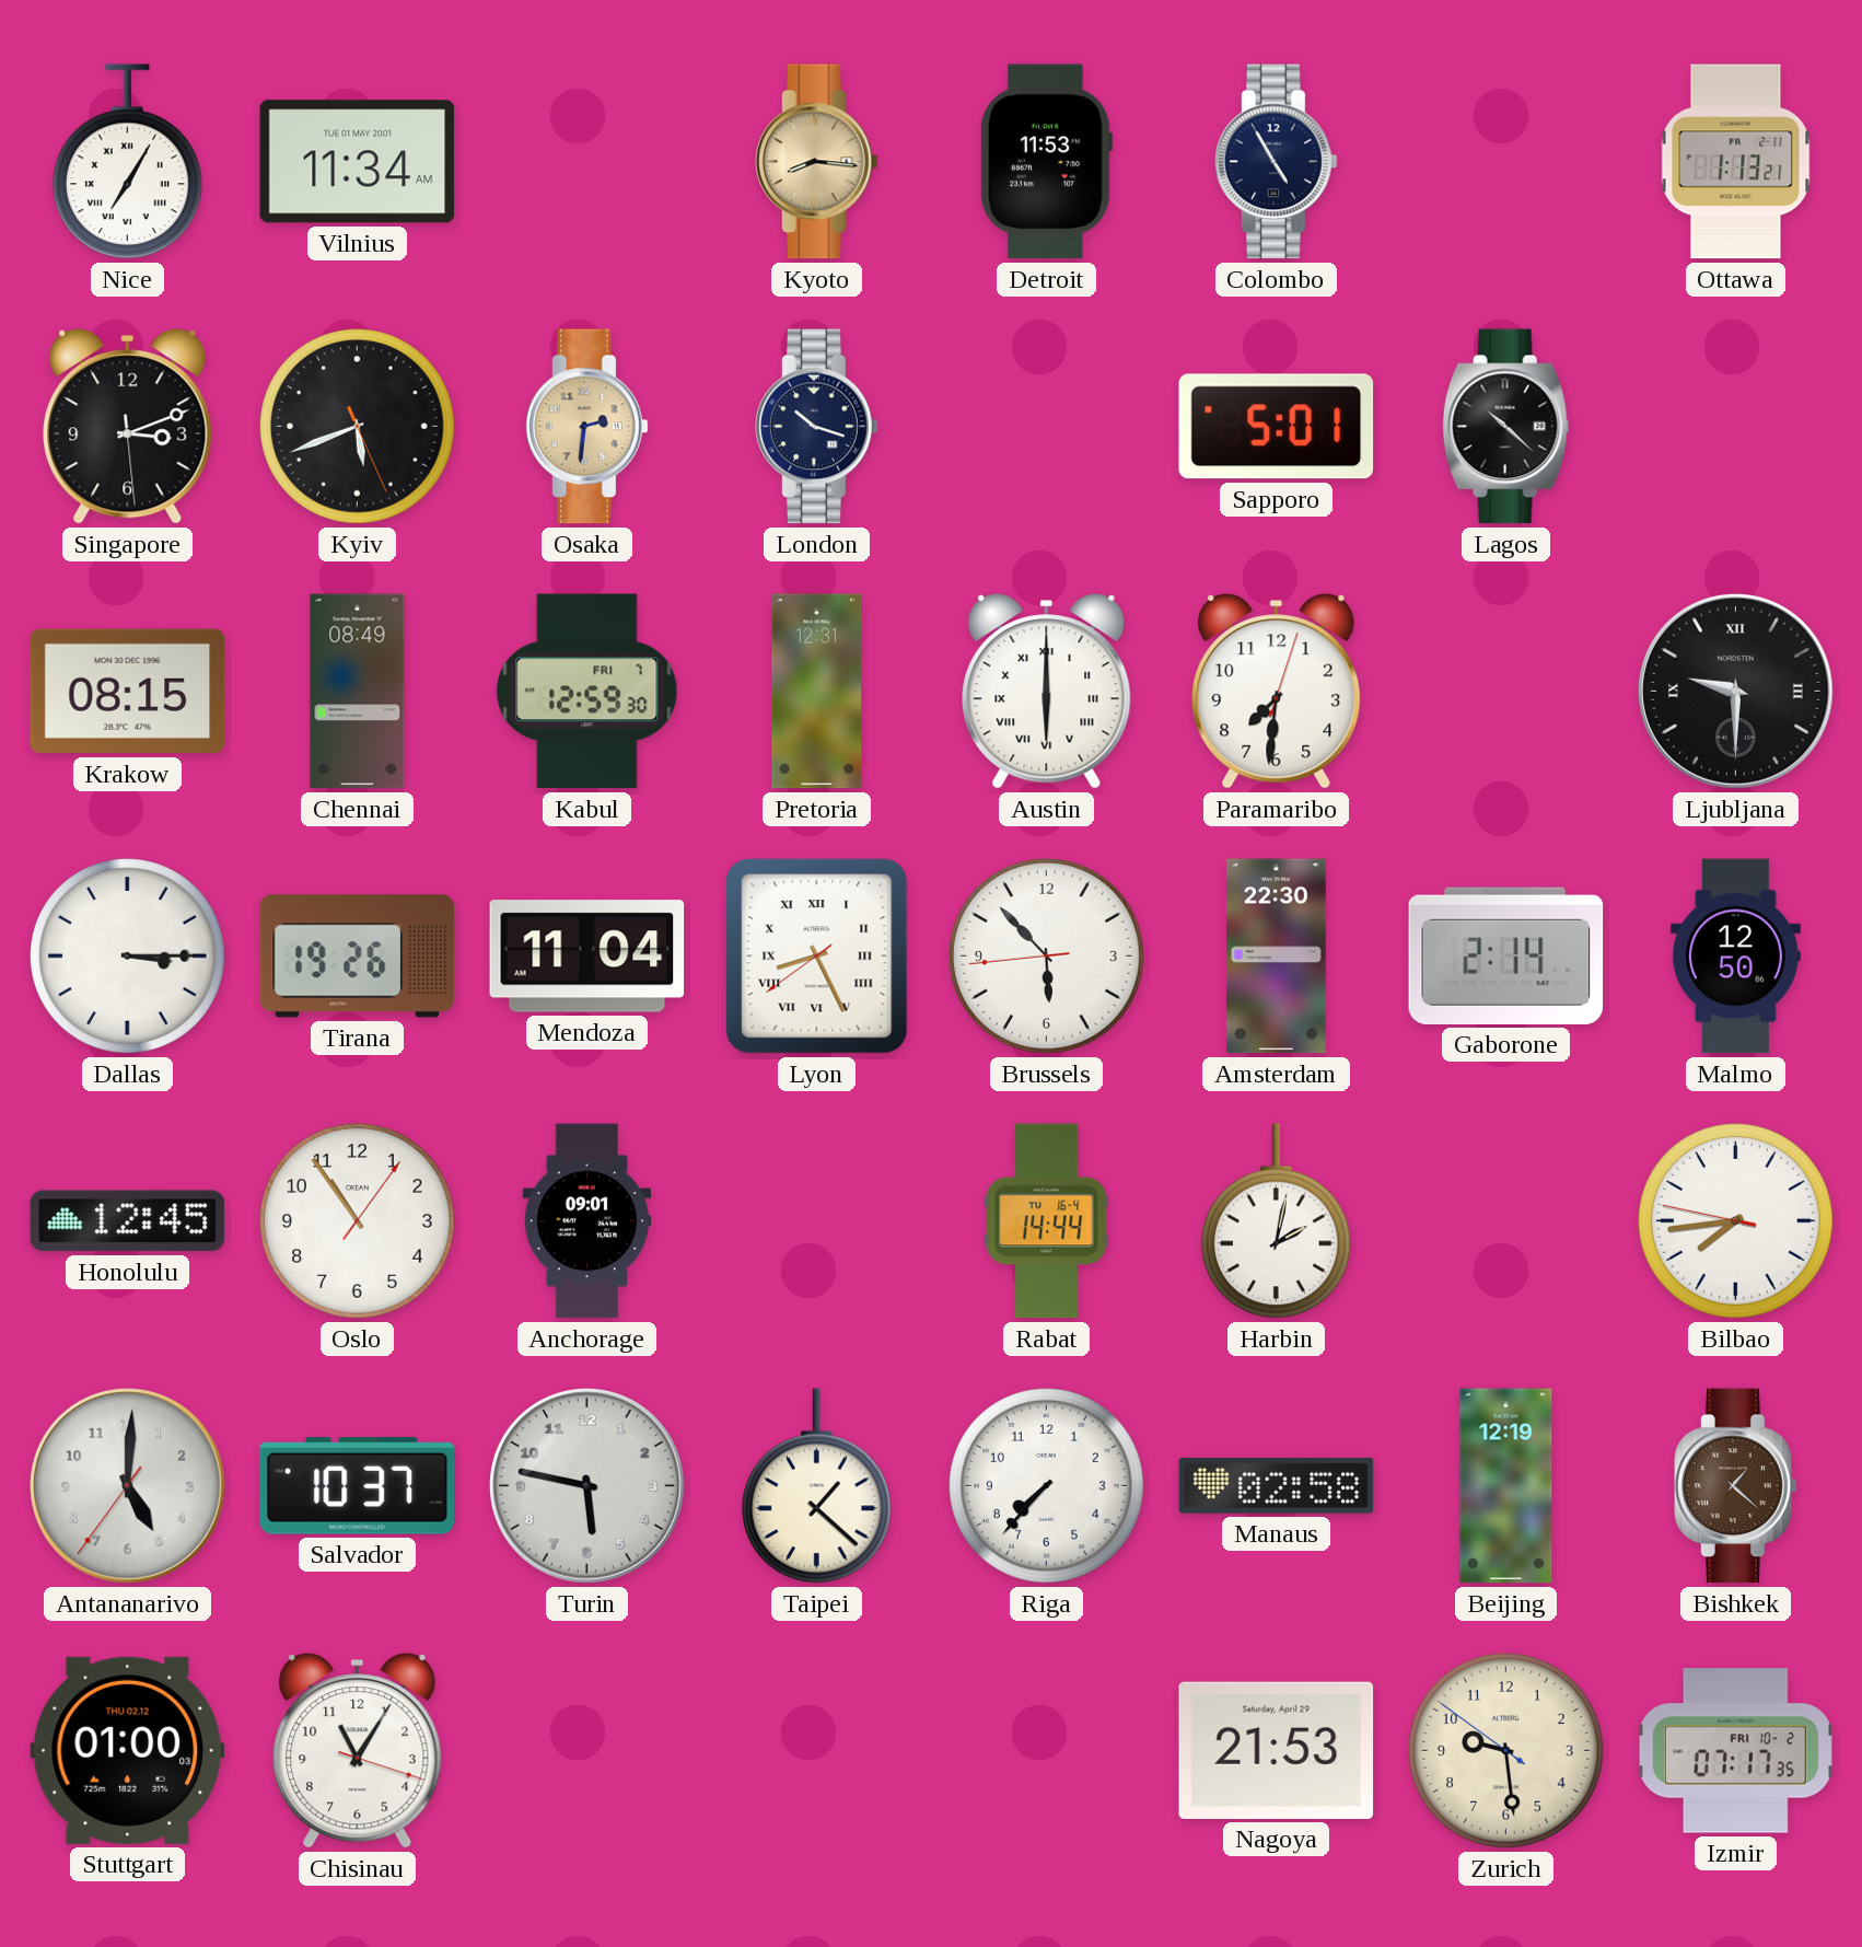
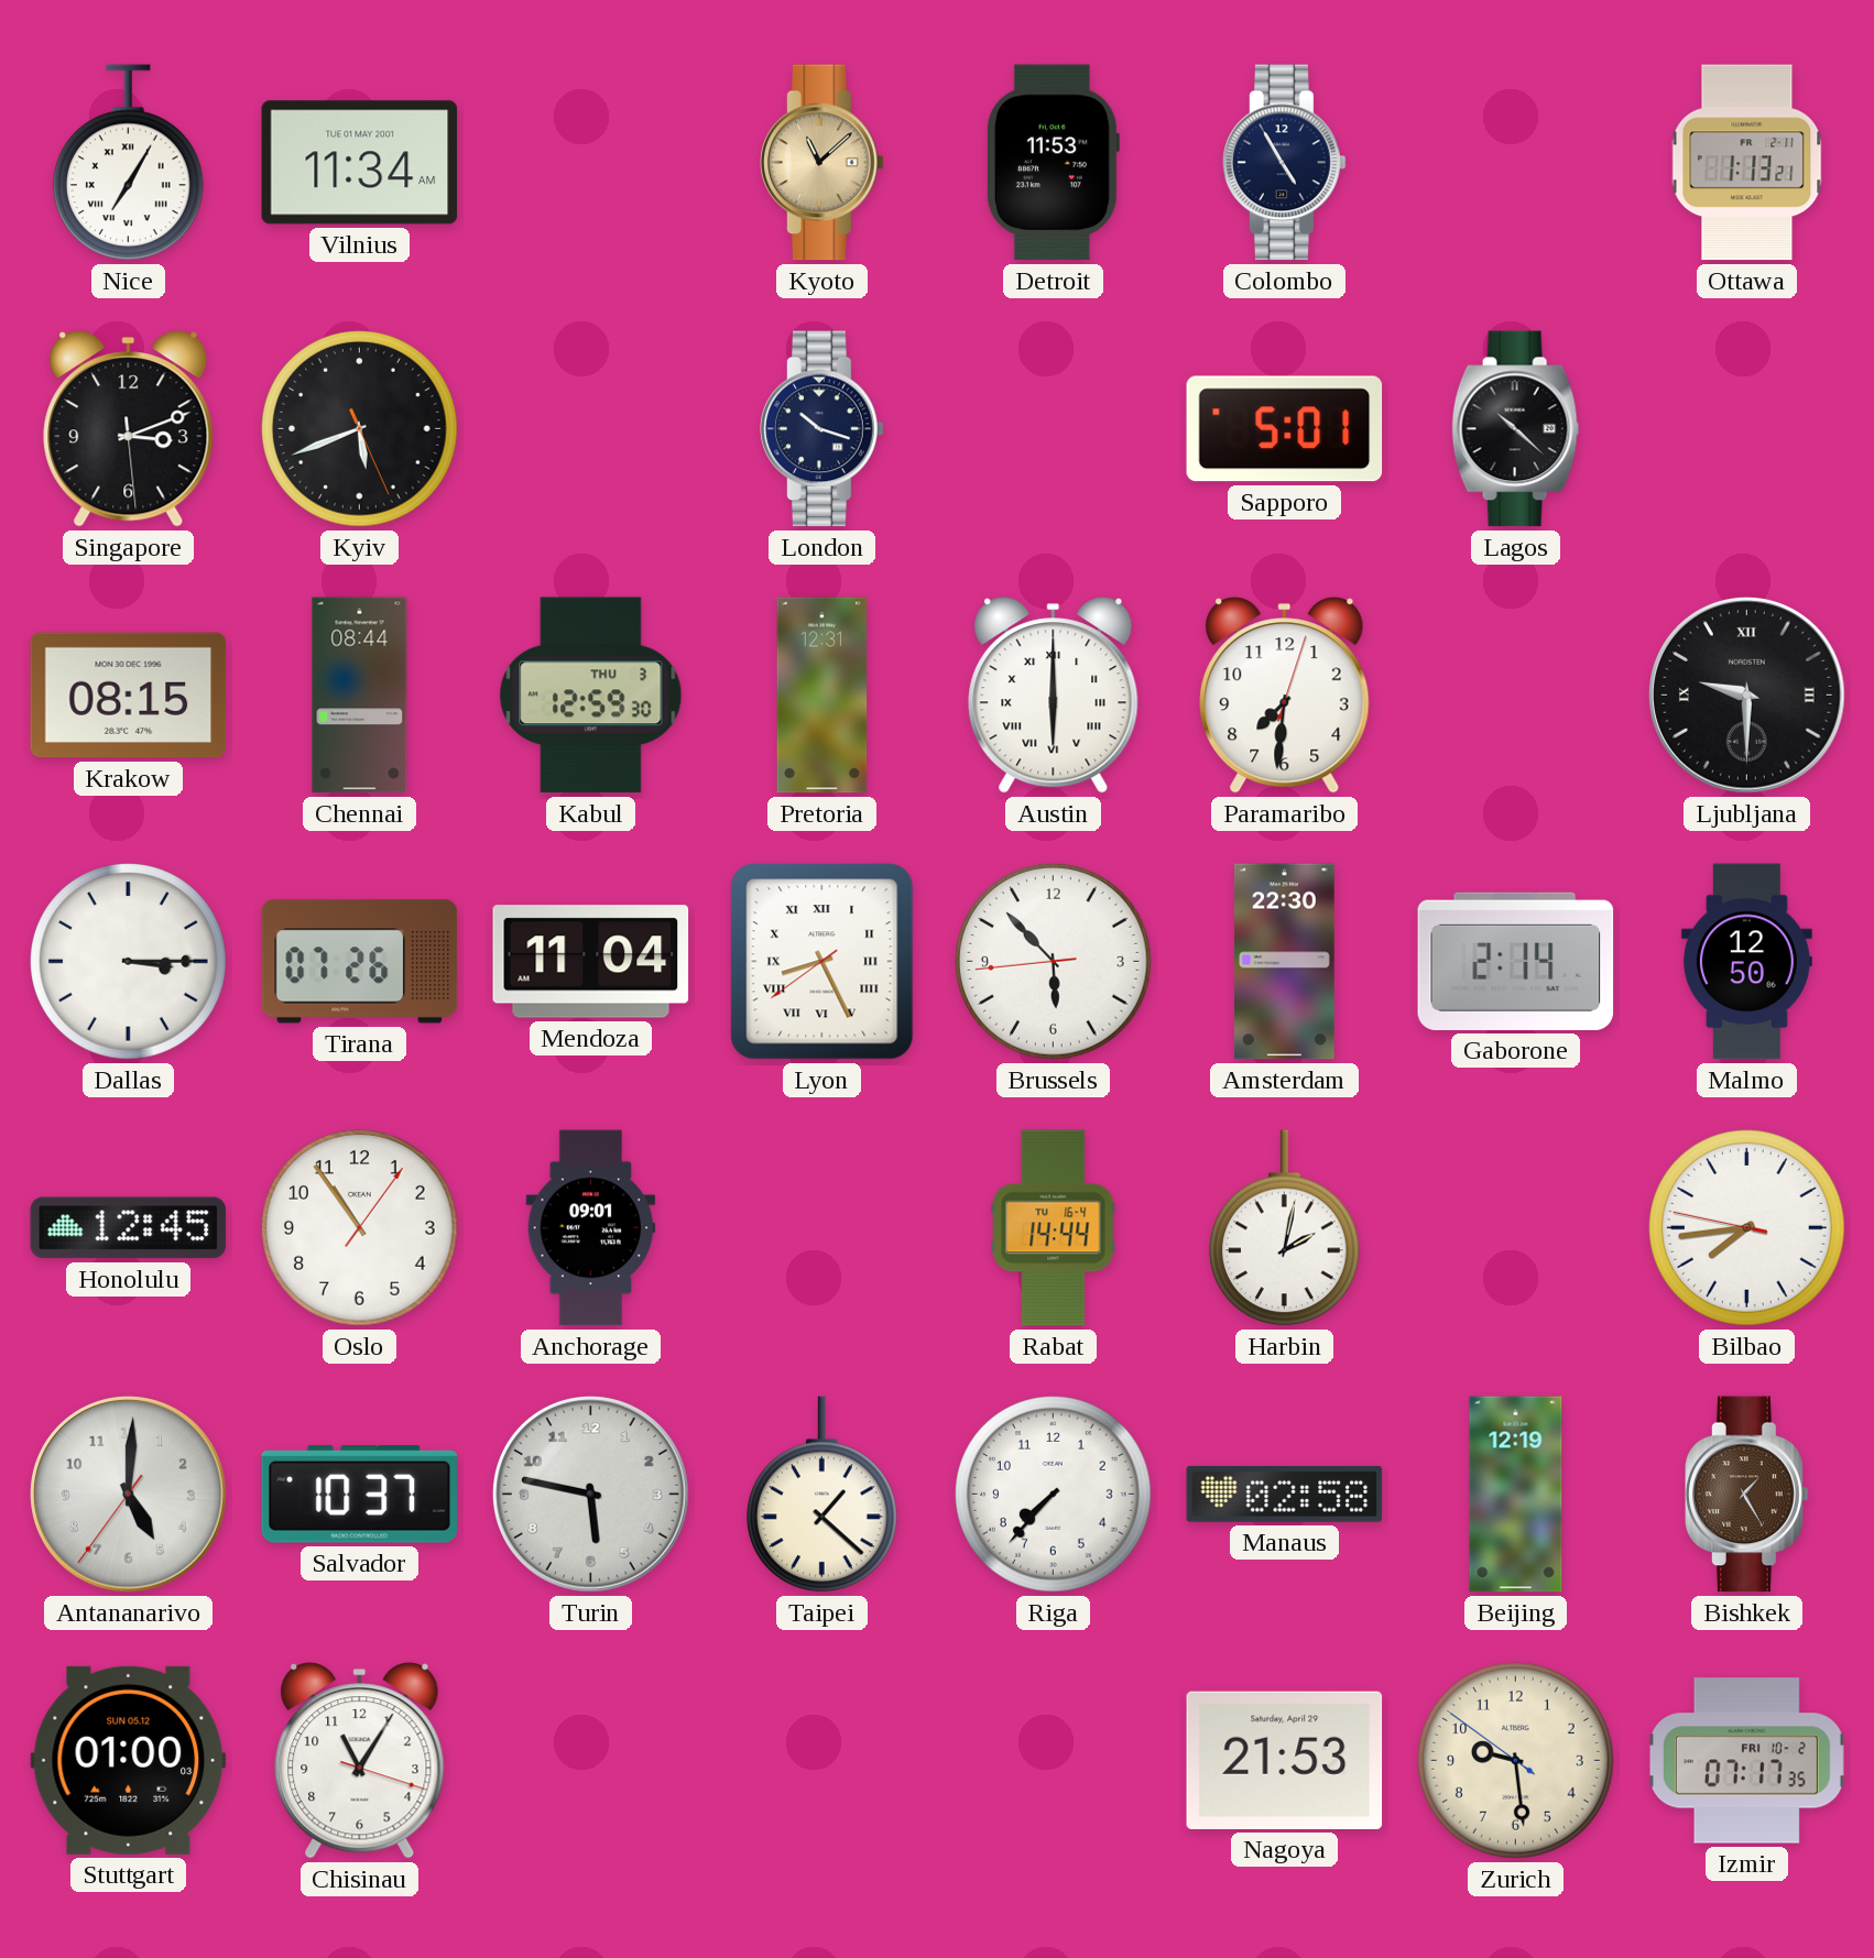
Kyoto: 8:16 -> 11:08 (822, 163)
Osaka: 2:31 -> none (587, 427)
Chennai: 08:49 -> 08:44 (360, 696)
Kabul date: FRI 7 -> THU 3 (591, 696)
Tirana: 19:26 -> 07:26 (360, 962)
Bishkek: 1:22 -> 1:25 (1747, 1495)
Stuttgart date: THU 02.12 -> SUN 05.12 (129, 1760)
